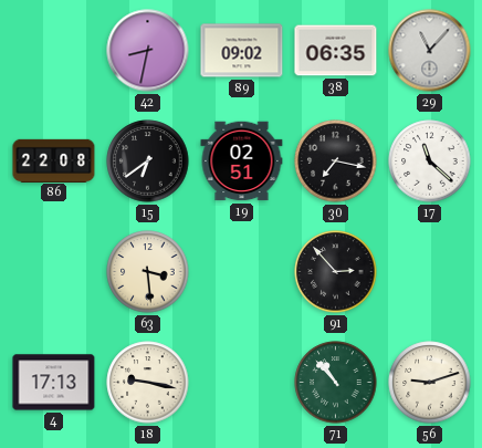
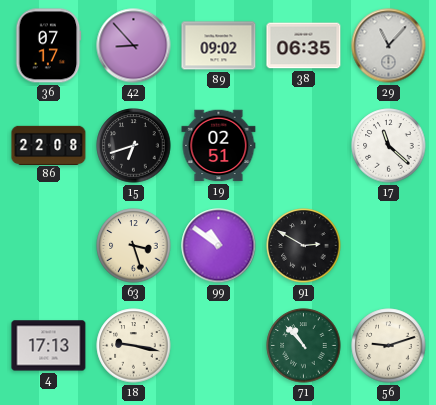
36: none -> 07:17 (49, 46)
42: 8:32 -> 8:53 (134, 46)
15: 6:39 -> 6:42 (134, 146)
30: 7:17 -> none (336, 162)
63: 3:29 -> 3:27 (134, 246)
99: none -> 10:51 (219, 246)
91: 2:53 -> 2:50 (304, 246)
